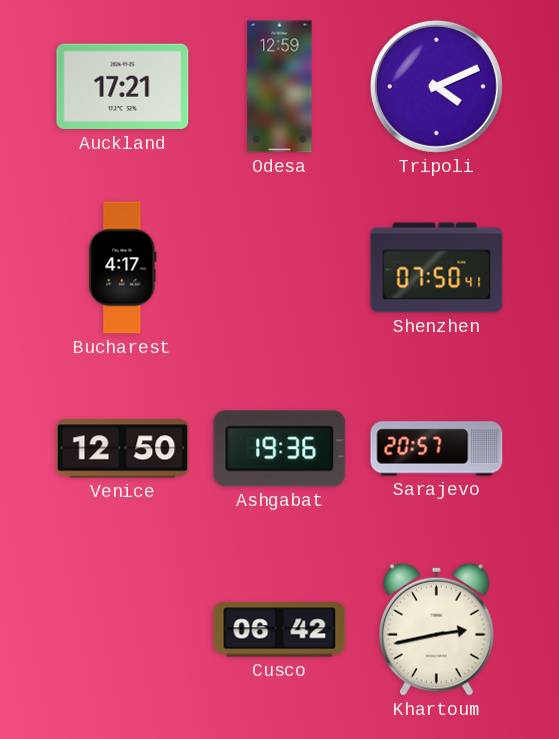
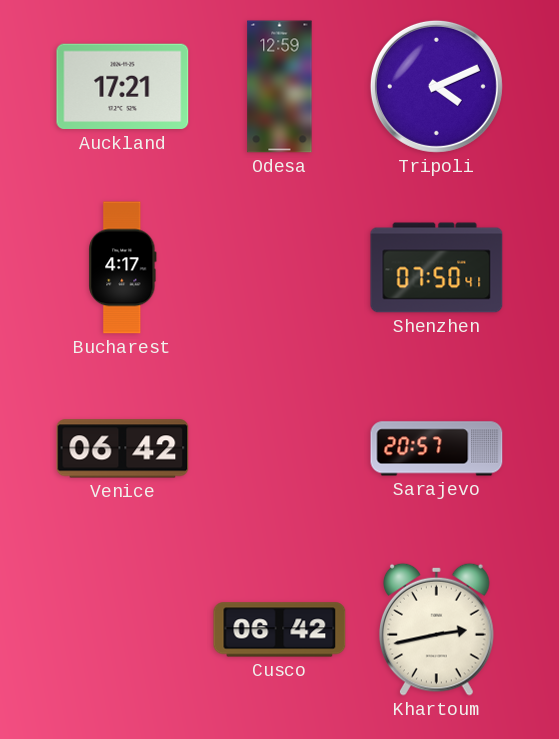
Venice: 12:50 -> 06:42 (123, 449)
Ashgabat: 19:36 -> none (280, 449)
